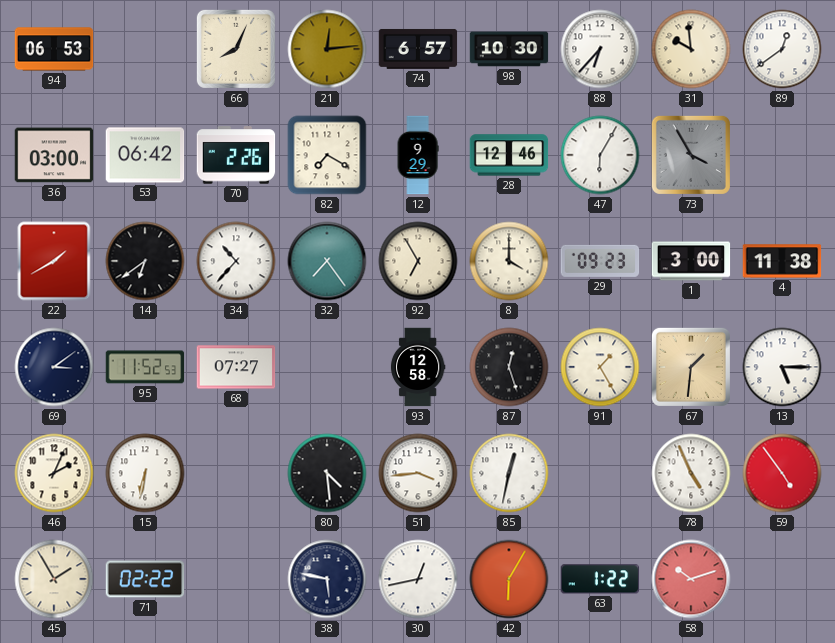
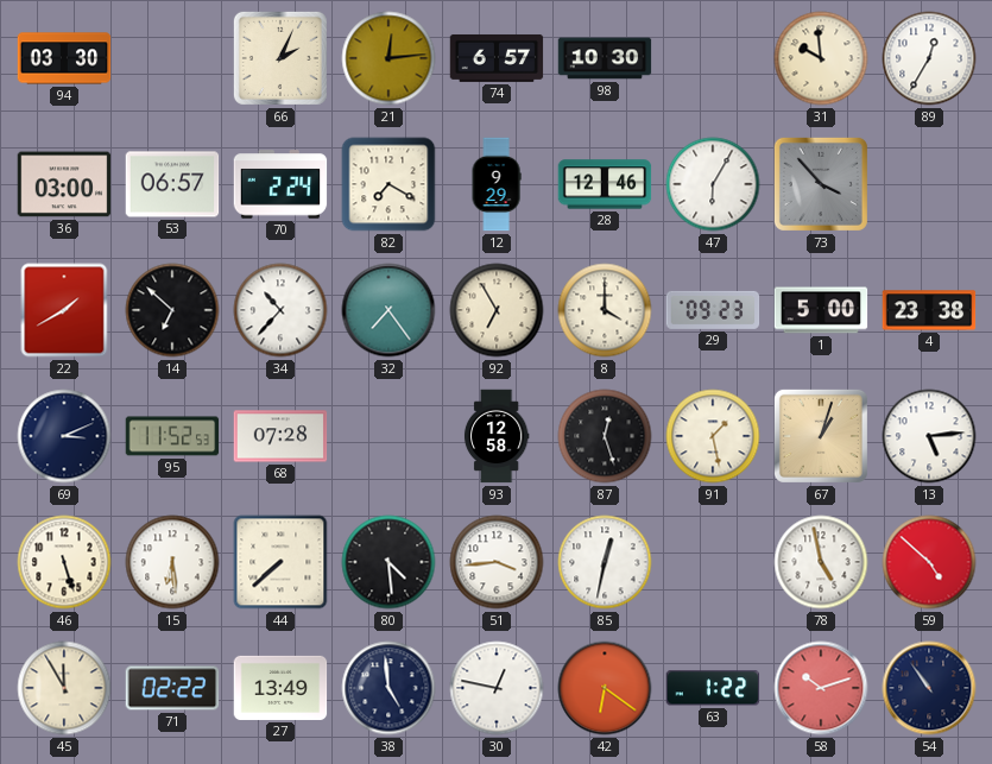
94: 06:53 -> 03:30 (64, 58)
66: 8:04 -> 2:04 (280, 58)
88: 6:37 -> none (600, 49)
89: 12:39 -> 12:35 (929, 58)
53: 06:42 -> 06:57 (172, 184)
70: 2:26 -> 2:24 (280, 184)
73: 3:55 -> 3:53 (821, 184)
14: 6:39 -> 6:52 (172, 310)
1: 3:00 -> 5:00 (821, 310)
4: 11:38 -> 23:38 (929, 310)
69: 3:09 -> 3:11 (64, 436)
68: 07:27 -> 07:28 (280, 436)
91: 1:25 -> 1:28 (713, 436)
67: 1:31 -> 1:03 (821, 436)
13: 5:15 -> 5:14 (929, 436)
46: 2:04 -> 5:27 (64, 562)
15: 6:32 -> 6:29 (172, 562)
44: none -> 7:38 (280, 562)
78: 4:56 -> 4:58 (821, 562)
59: 4:54 -> 4:52 (929, 562)
45: 1:55 -> 11:55 (64, 688)
27: none -> 13:49 (280, 688)
38: 5:47 -> 4:59 (388, 688)
30: 12:43 -> 12:47 (497, 688)
42: 6:05 -> 6:21 (605, 688)
54: none -> 10:54 (929, 688)
